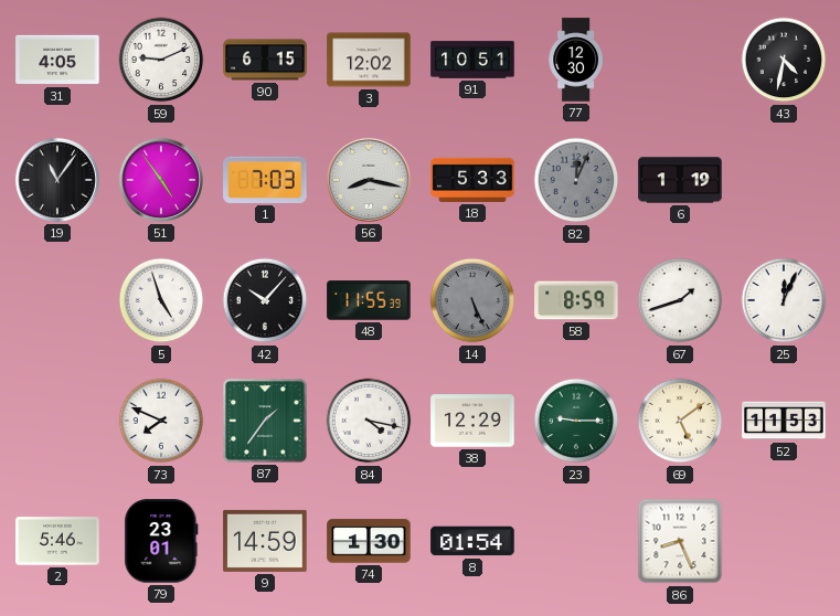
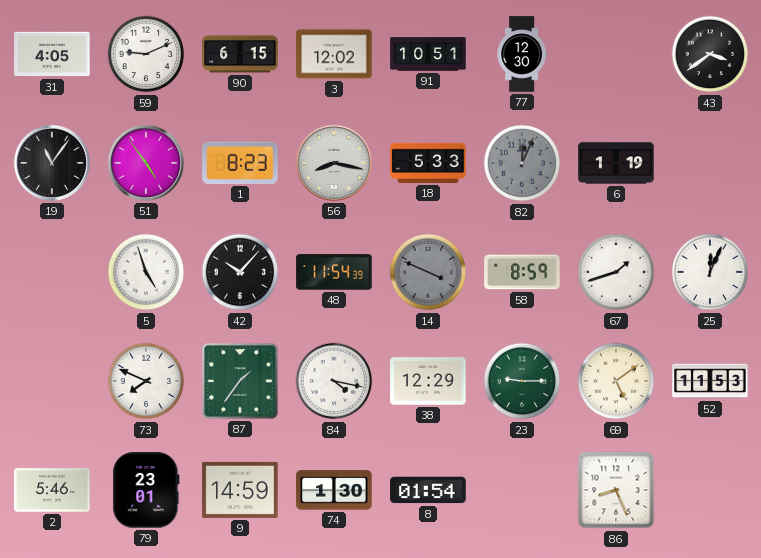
43: 4:32 -> 3:39 (710, 54)
1: 7:03 -> 8:23 (240, 163)
48: 11:55 -> 11:54 (334, 272)
14: 5:26 -> 3:49 (428, 272)
